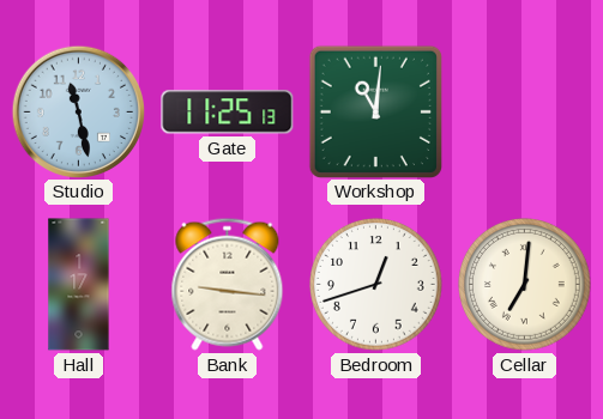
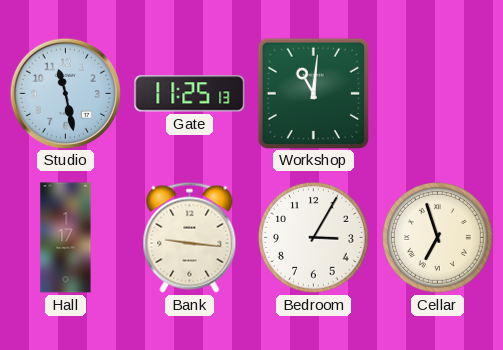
Bedroom: 12:42 -> 3:05 (314, 238)
Cellar: 7:01 -> 6:57 (438, 238)
